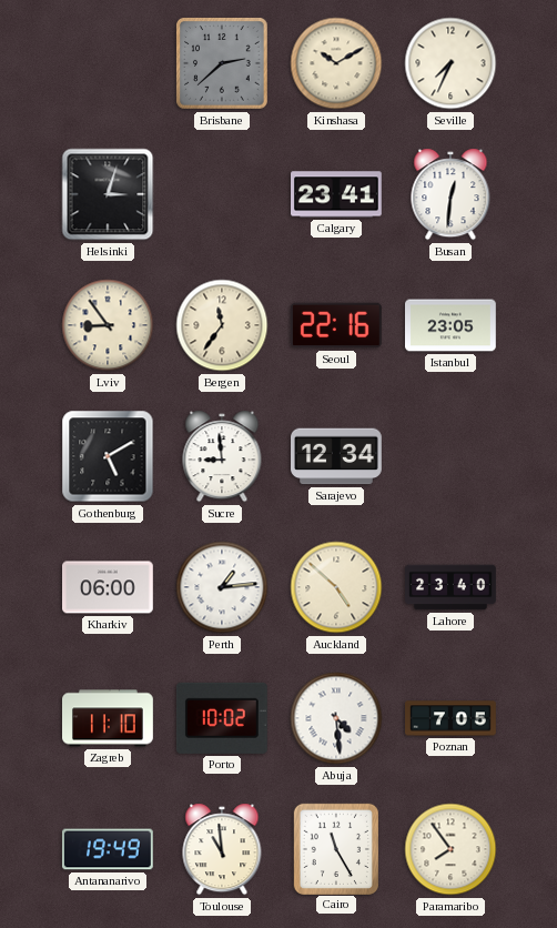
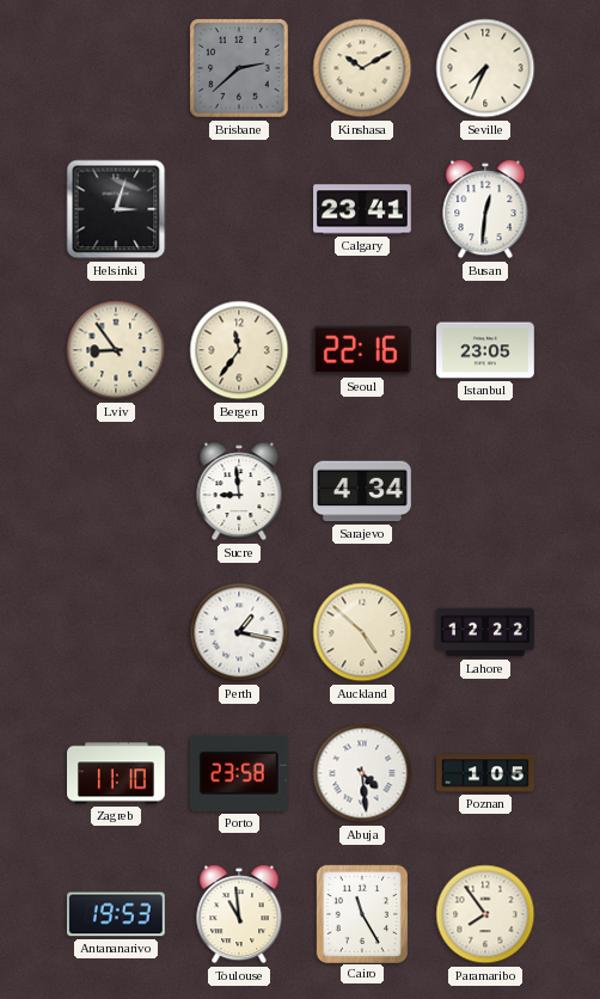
Gothenburg: 5:10 -> none (108, 456)
Sarajevo: 12:34 -> 4:34 (363, 491)
Kharkiv: 06:00 -> none (109, 587)
Perth: 1:14 -> 1:17 (239, 632)
Lahore: 23:40 -> 12:22 (485, 632)
Porto: 10:02 -> 23:58 (239, 773)
Poznan: 7:05 -> 1:05 (485, 773)
Antananarivo: 19:49 -> 19:53 (116, 914)
